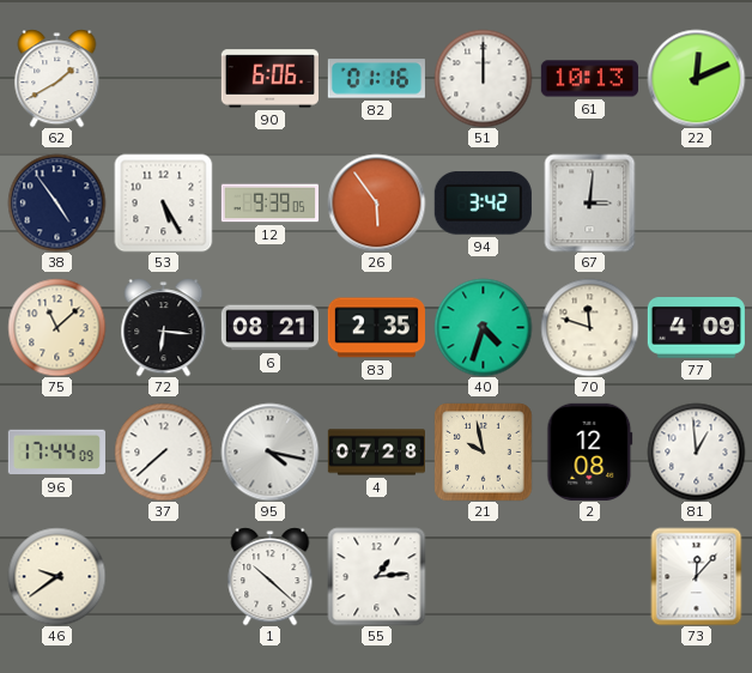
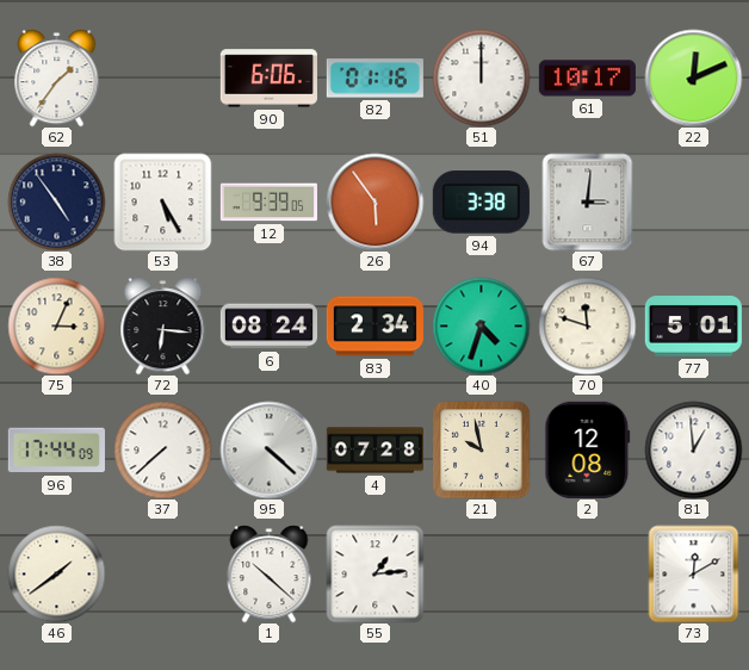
62: 1:40 -> 1:36 (57, 77)
61: 10:13 -> 10:17 (587, 79)
94: 3:42 -> 3:38 (481, 203)
75: 11:08 -> 3:04 (56, 325)
6: 08:21 -> 08:24 (268, 327)
83: 2:35 -> 2:34 (374, 327)
77: 4:09 -> 5:01 (693, 327)
95: 4:17 -> 4:22 (268, 449)
46: 9:39 -> 1:39 (56, 573)
73: 12:07 -> 12:10 (694, 573)
